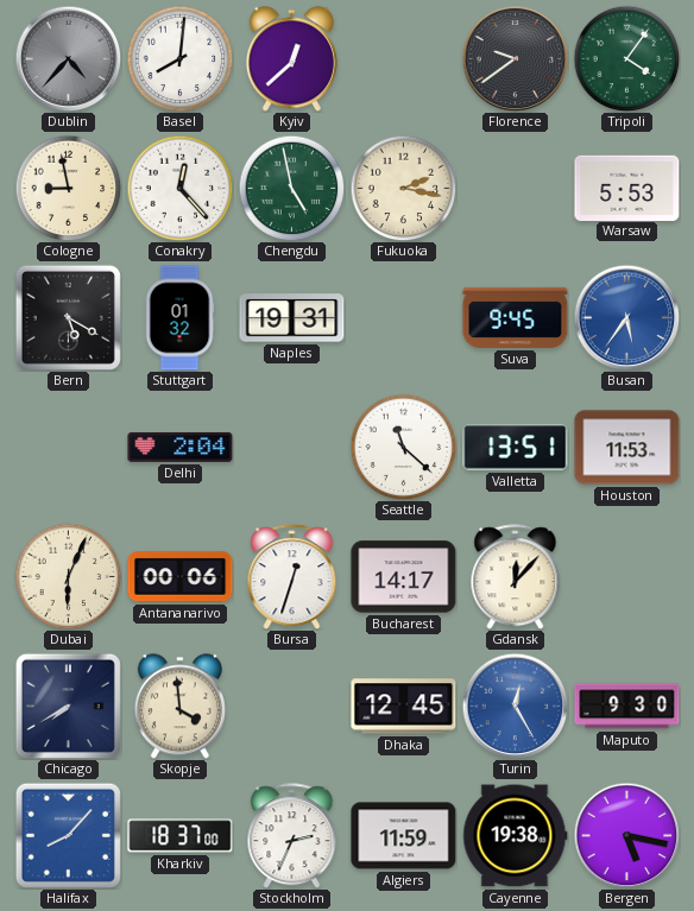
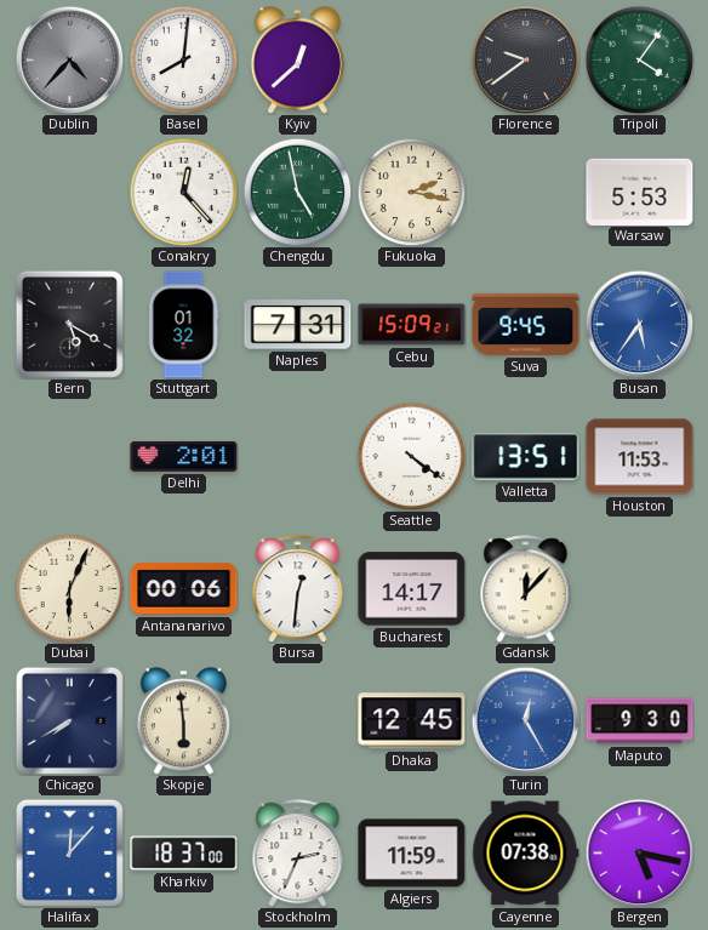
Cologne: 8:58 -> none (68, 188)
Naples: 19:31 -> 7:31 (298, 325)
Cebu: none -> 15:09 (412, 325)
Delhi: 2:04 -> 2:01 (184, 456)
Seattle: 11:22 -> 4:21 (411, 456)
Bursa: 12:33 -> 12:31 (298, 589)
Skopje: 3:59 -> 5:59 (183, 721)
Halifax: 8:07 -> 12:07 (69, 852)
Cayenne: 19:38 -> 07:38 (526, 854)
